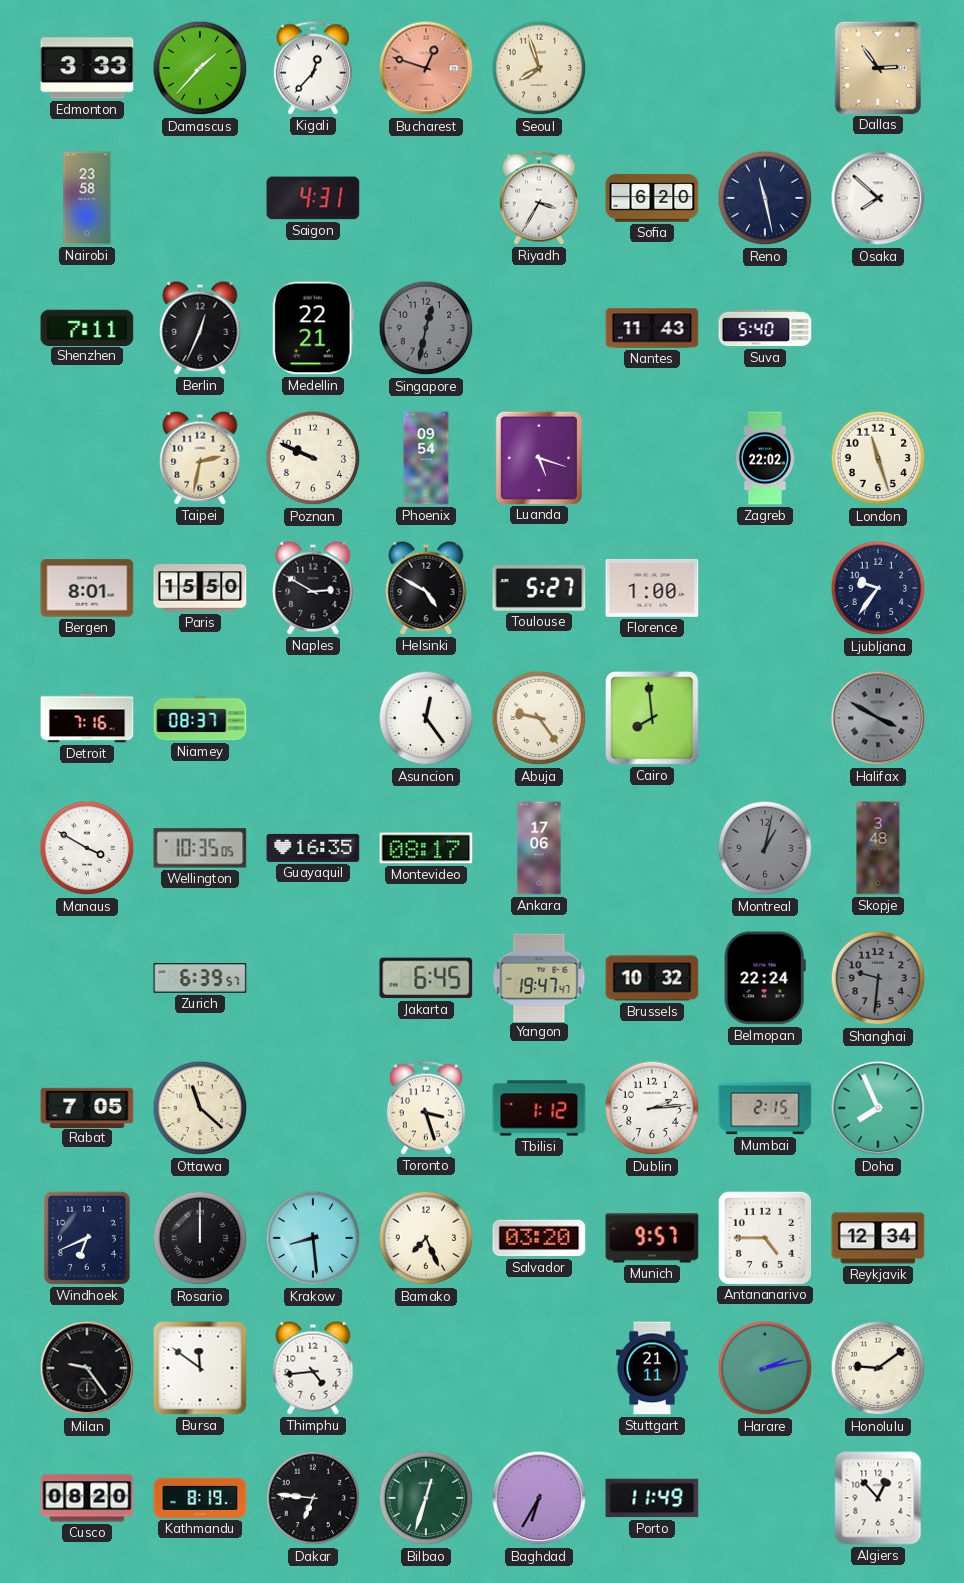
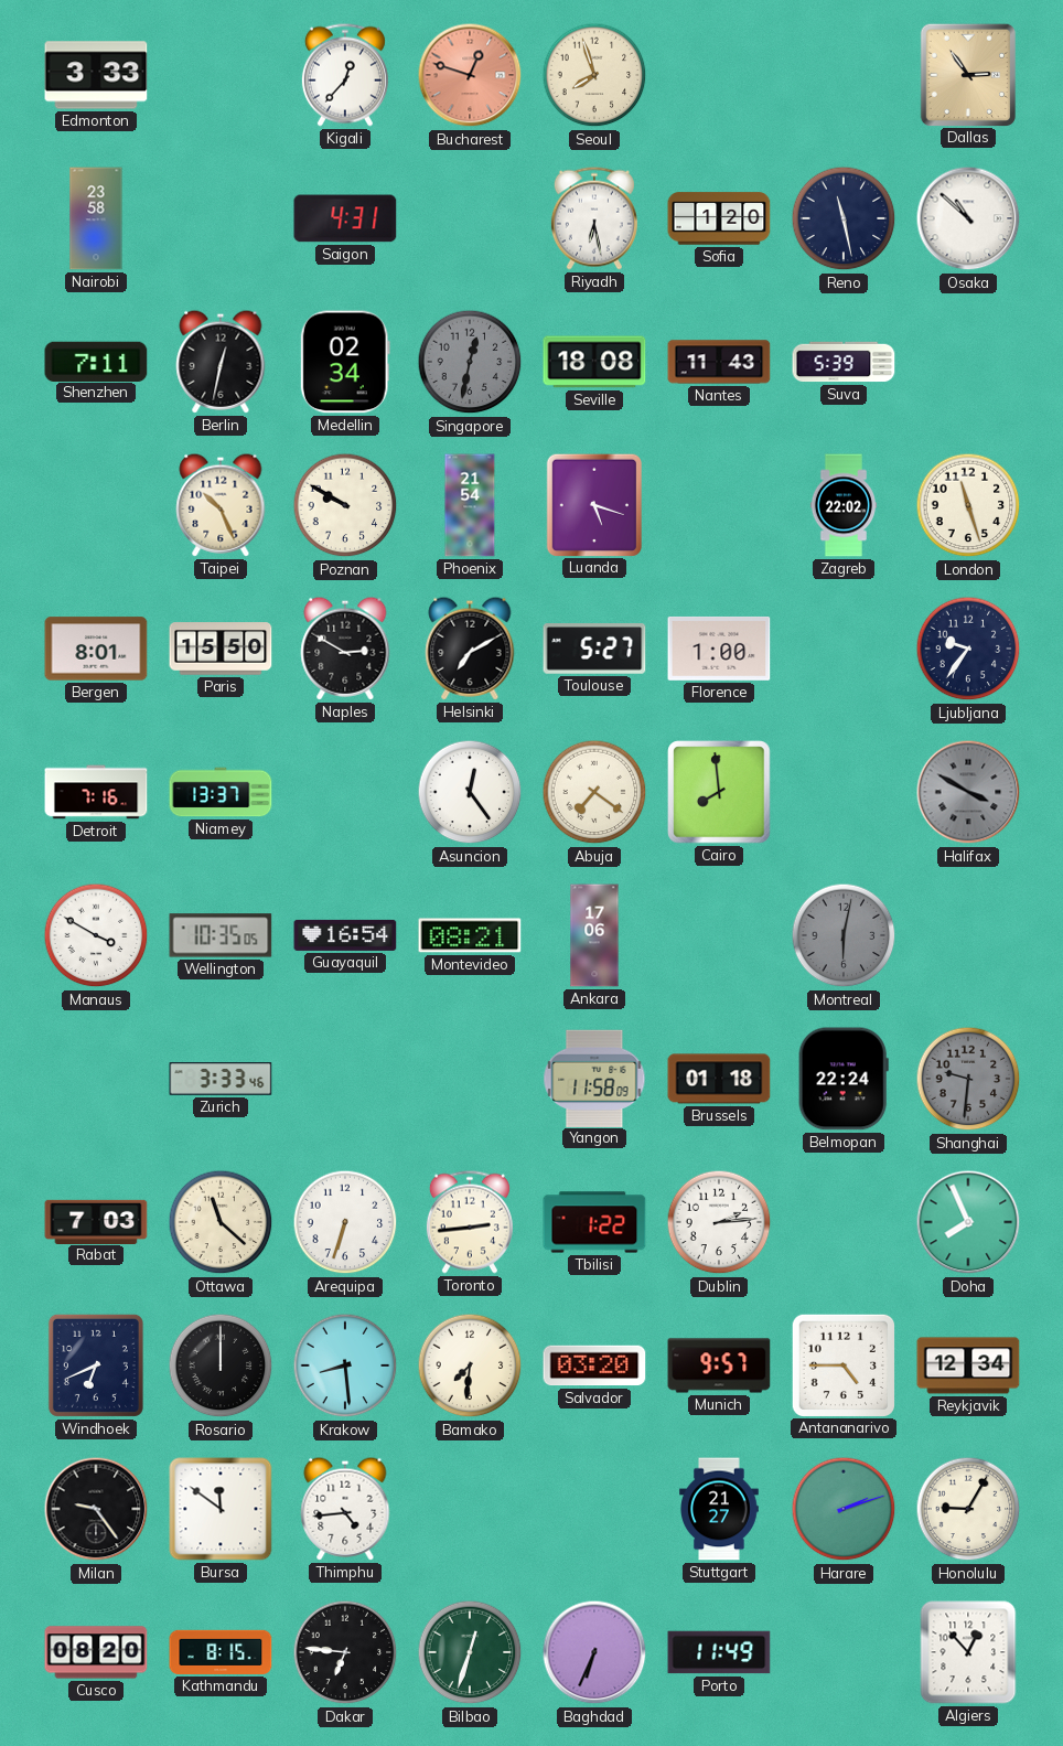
Damascus: 1:37 -> none (200, 68)
Riyadh: 3:35 -> 6:28 (594, 218)
Sofia: 6:20 -> 1:20 (719, 218)
Osaka: 7:52 -> 10:52 (968, 218)
Berlin: 12:34 -> 12:32 (221, 362)
Medellin: 22:21 -> 02:34 (345, 362)
Seville: none -> 18:08 (594, 362)
Suva: 5:40 -> 5:39 (844, 362)
Taipei: 2:32 -> 10:26 (221, 505)
Poznan: 9:49 -> 9:50 (345, 505)
Phoenix: 09:54 -> 21:54 (470, 505)
Helsinki: 4:50 -> 7:10 (470, 649)
Niamey: 08:37 -> 13:37 (221, 792)
Abuja: 9:24 -> 7:21 (594, 792)
Guayaquil: 16:35 -> 16:54 (345, 935)
Montevideo: 08:17 -> 08:21 (470, 935)
Montreal: 1:02 -> 6:02 (844, 935)
Skopje: 3:48 -> none (878, 848)
Zurich: 6:39 -> 3:33 (221, 1079)
Jakarta: 6:45 -> none (426, 978)
Yangon: 19:47 -> 11:58 (594, 1078)
Brussels: 10:32 -> 01:18 (719, 1079)
Rabat: 7:05 -> 7:03 (96, 1221)
Arequipa: none -> 6:33 (345, 1222)
Toronto: 3:27 -> 2:44 (470, 1222)
Tbilisi: 1:12 -> 1:22 (594, 1222)
Mumbai: 2:15 -> none (765, 1108)
Bamako: 7:26 -> 7:31 (470, 1365)
Stuttgart: 21:11 -> 21:27 (720, 1509)
Harare: 2:13 -> 2:12 (844, 1509)
Honolulu: 9:09 -> 9:05 (968, 1509)
Kathmandu: 8:19 -> 8:15 (221, 1652)
Baghdad: 6:35 -> 6:34 (594, 1652)
